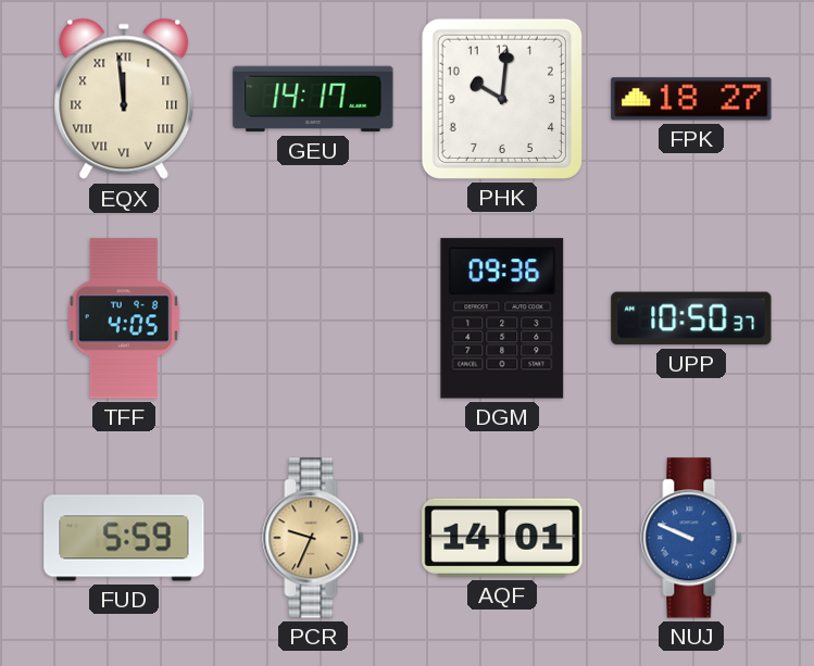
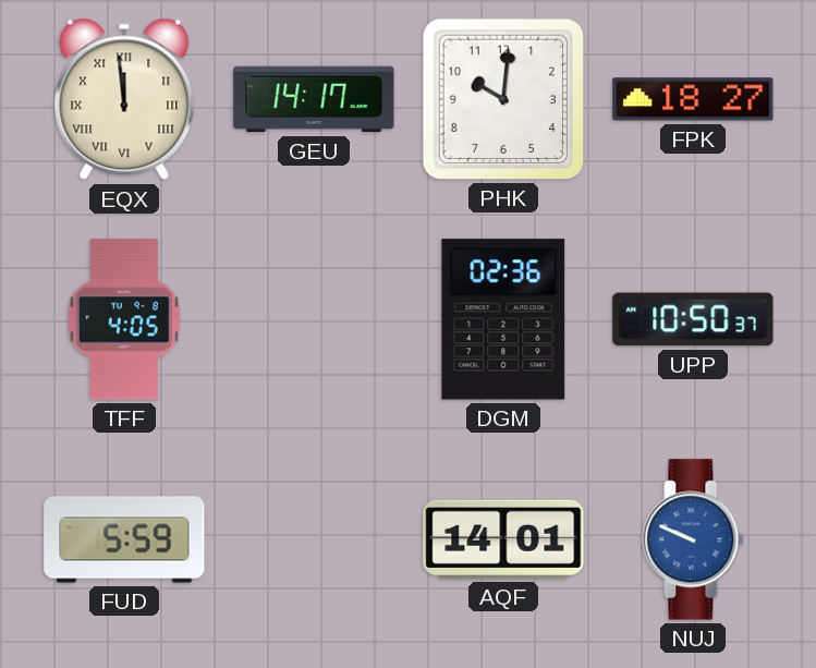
DGM: 09:36 -> 02:36 (503, 319)
PCR: 9:34 -> none (313, 538)
